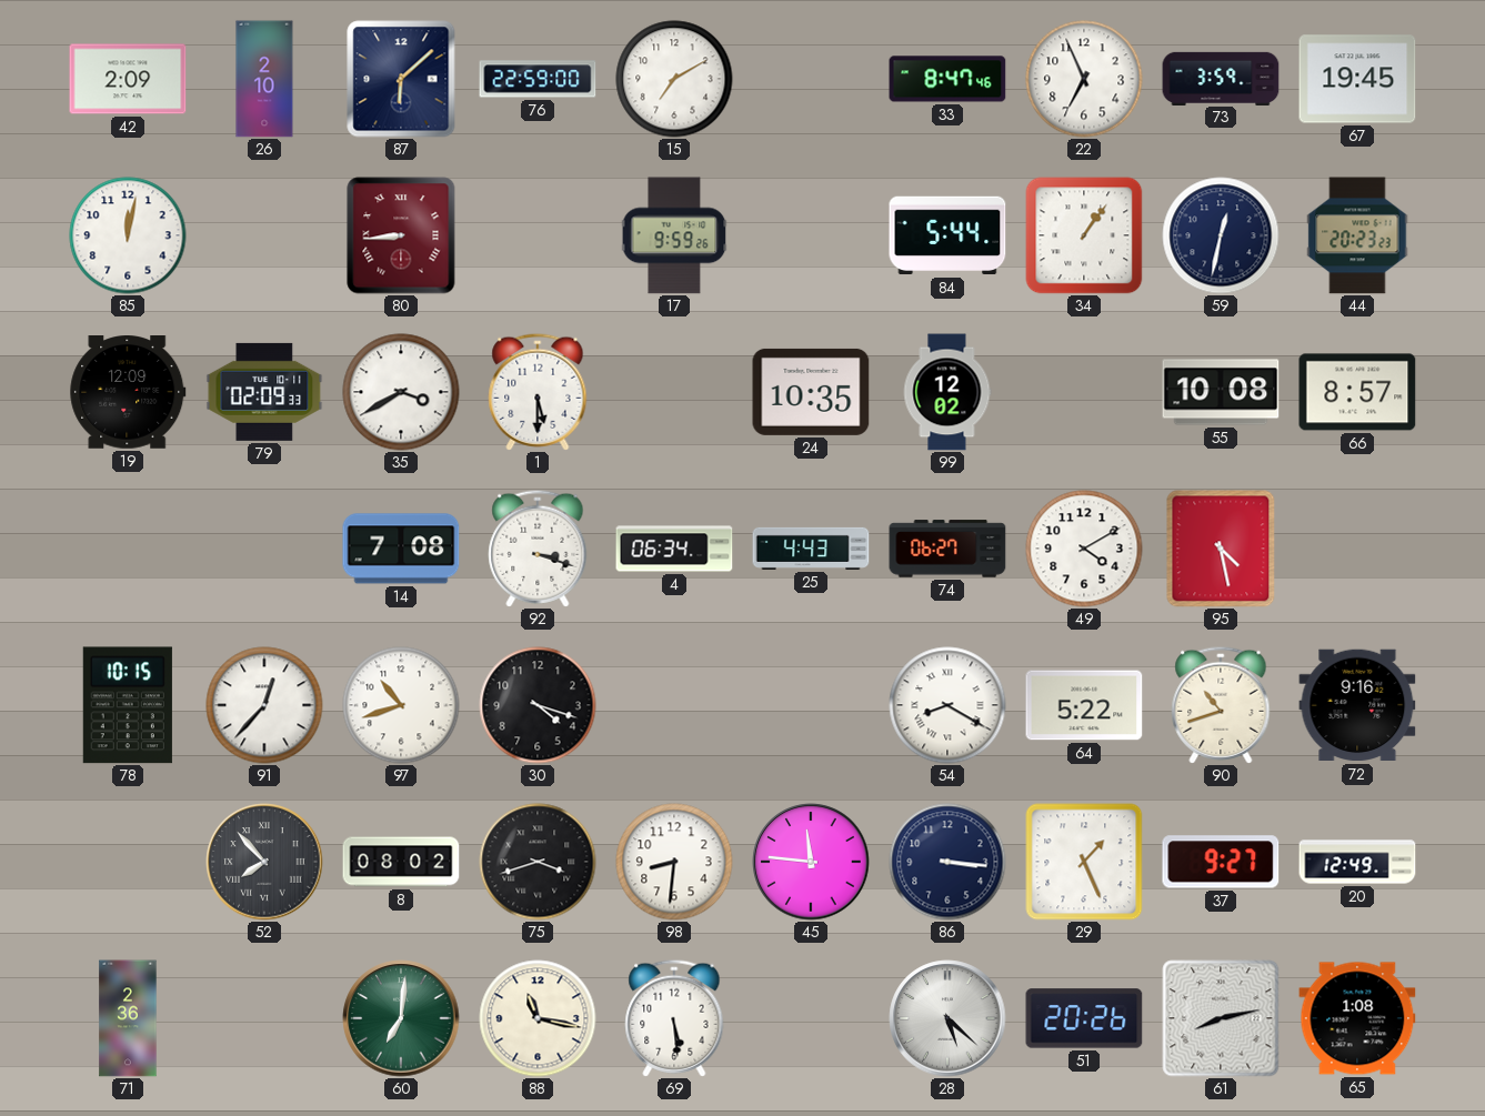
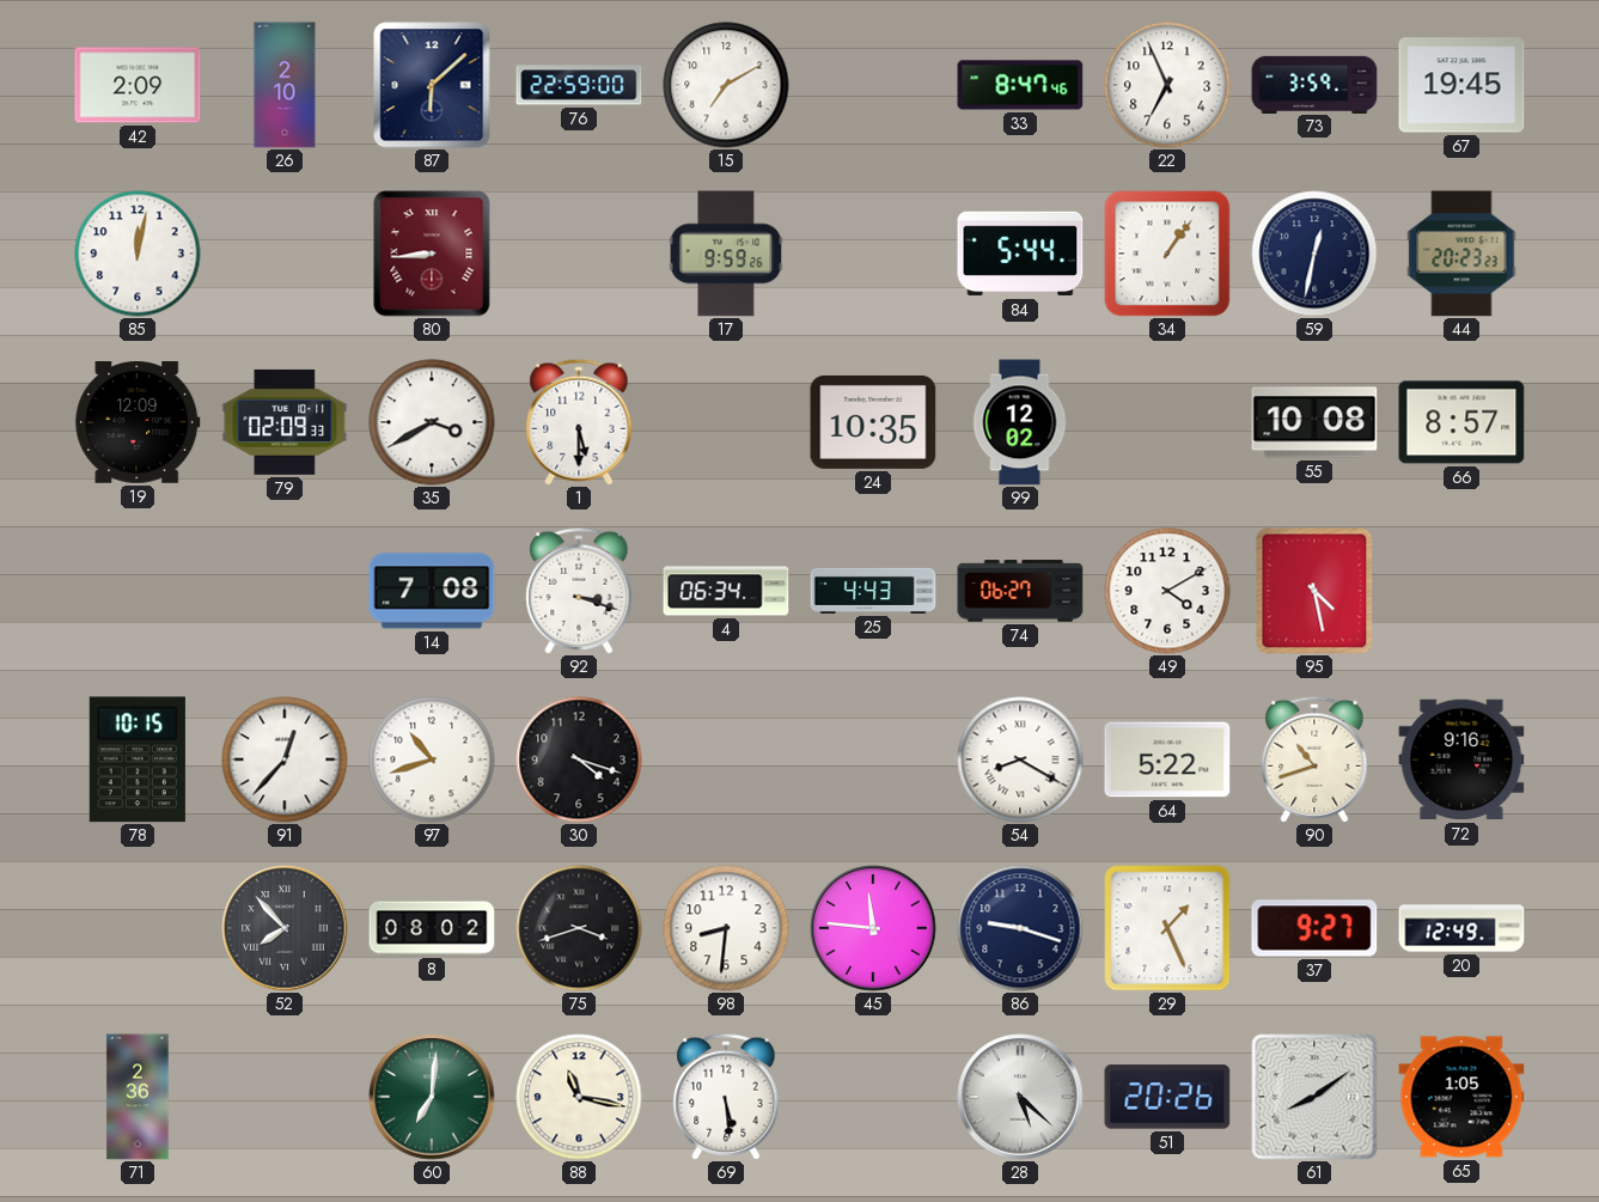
86: 3:16 -> 9:18 (1020, 928)
61: 8:13 -> 8:09 (1314, 1097)
65: 1:08 -> 1:05 (1461, 1097)
